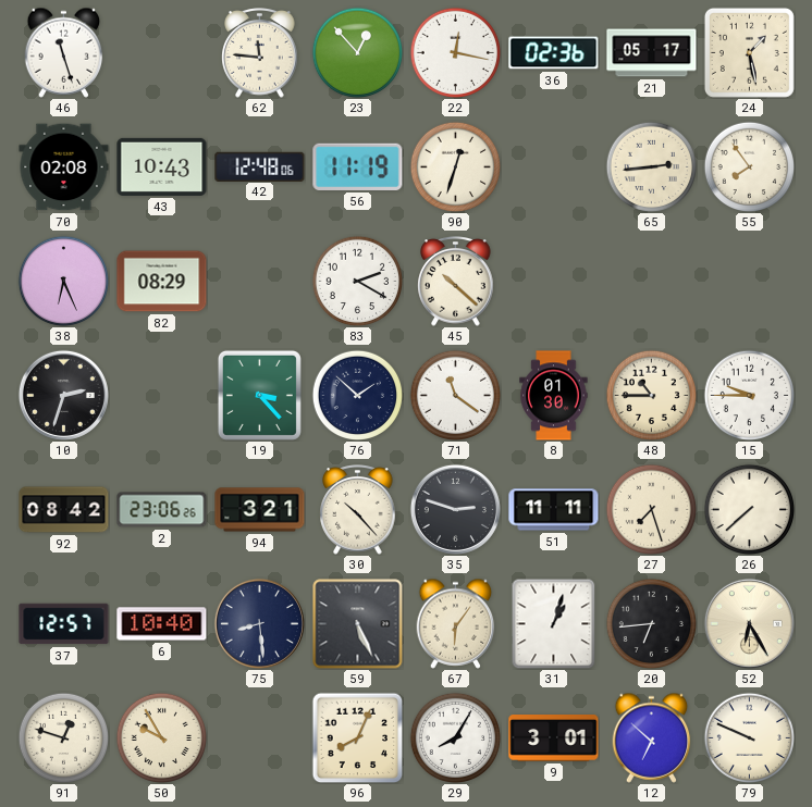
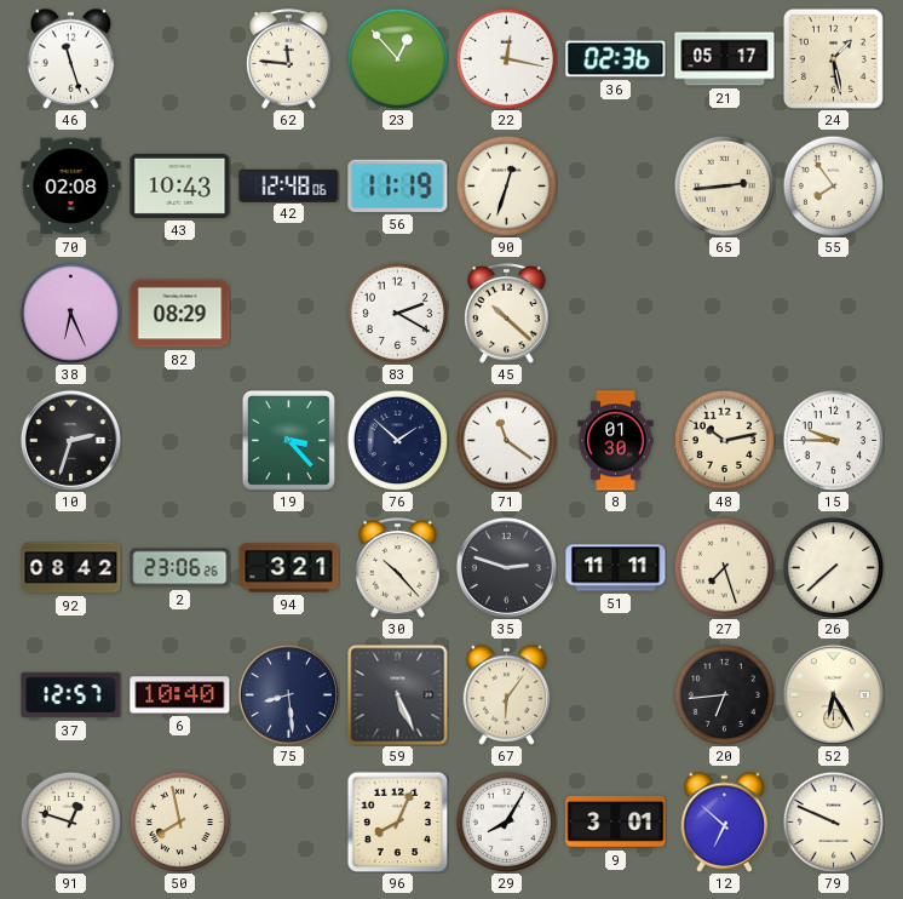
48: 10:45 -> 10:13 (724, 440)
31: 1:03 -> none (554, 623)
50: 9:55 -> 7:58 (179, 821)
